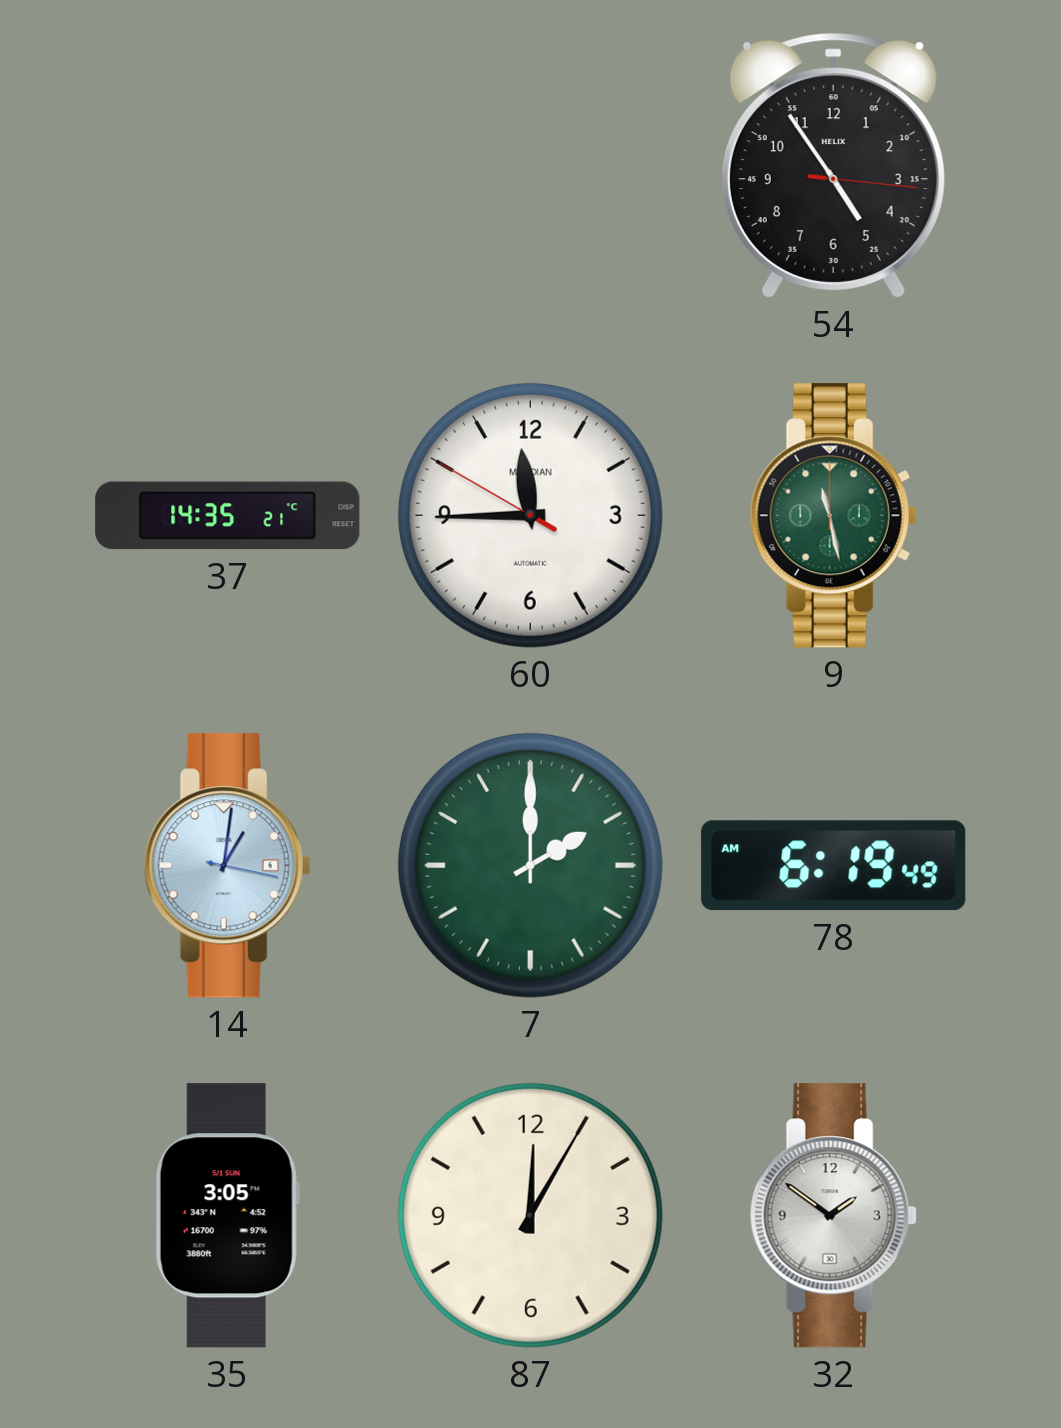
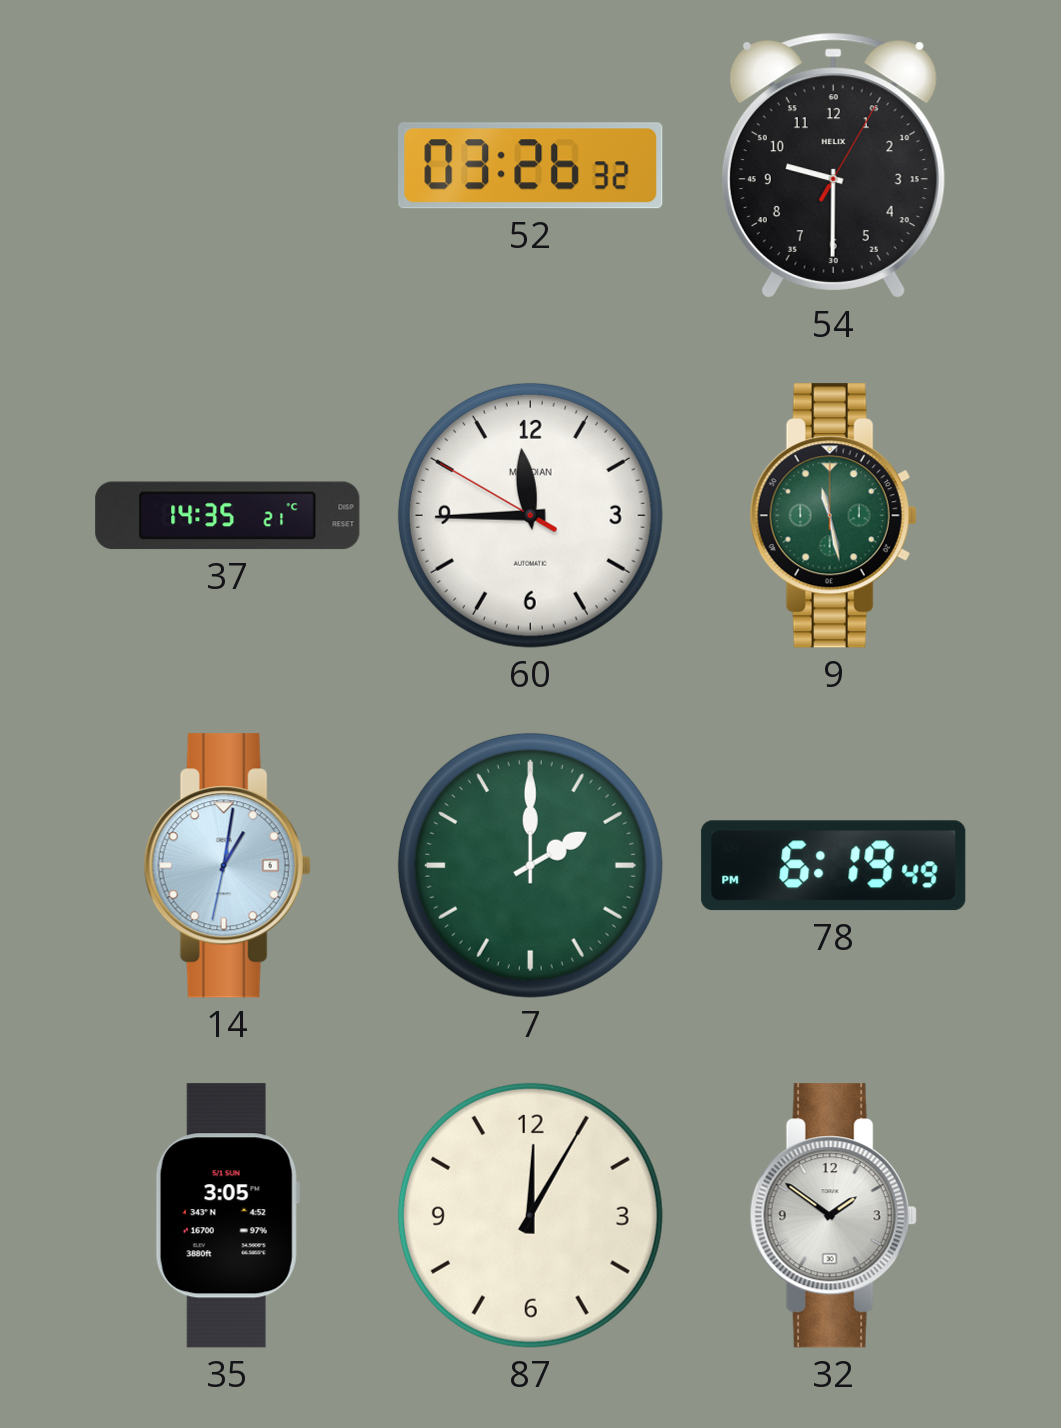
52: none -> 03:26 (531, 166)
54: 4:54 -> 9:30 (833, 165)
14: 1:01:17 -> 1:01:32 (227, 866)
78: 6:19:49 AM -> 6:19:49 PM (834, 866)
